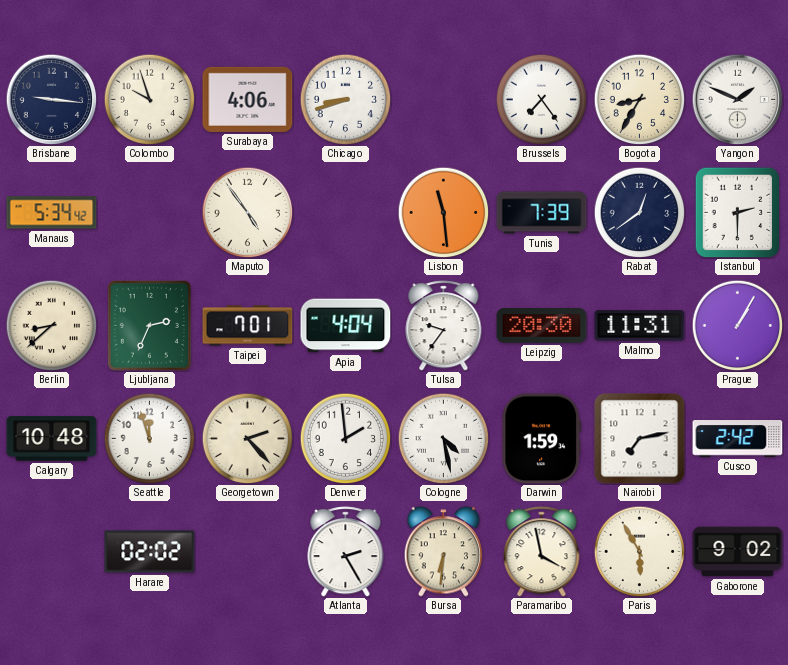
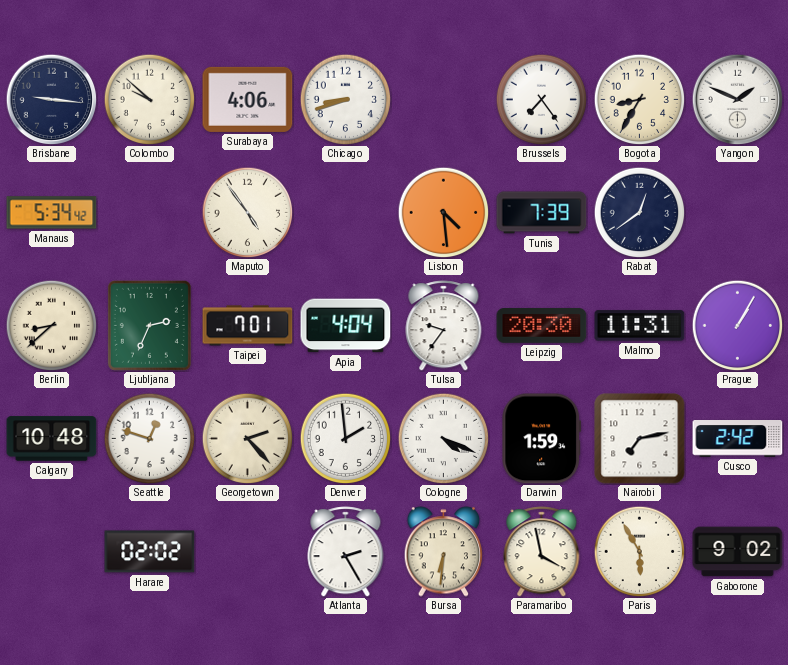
Colombo: 9:57 -> 9:52 (149, 99)
Lisbon: 11:29 -> 4:29 (443, 212)
Istanbul: 2:30 -> none (738, 212)
Seattle: 11:57 -> 12:48 (149, 438)
Cologne: 4:28 -> 4:19 (443, 438)
